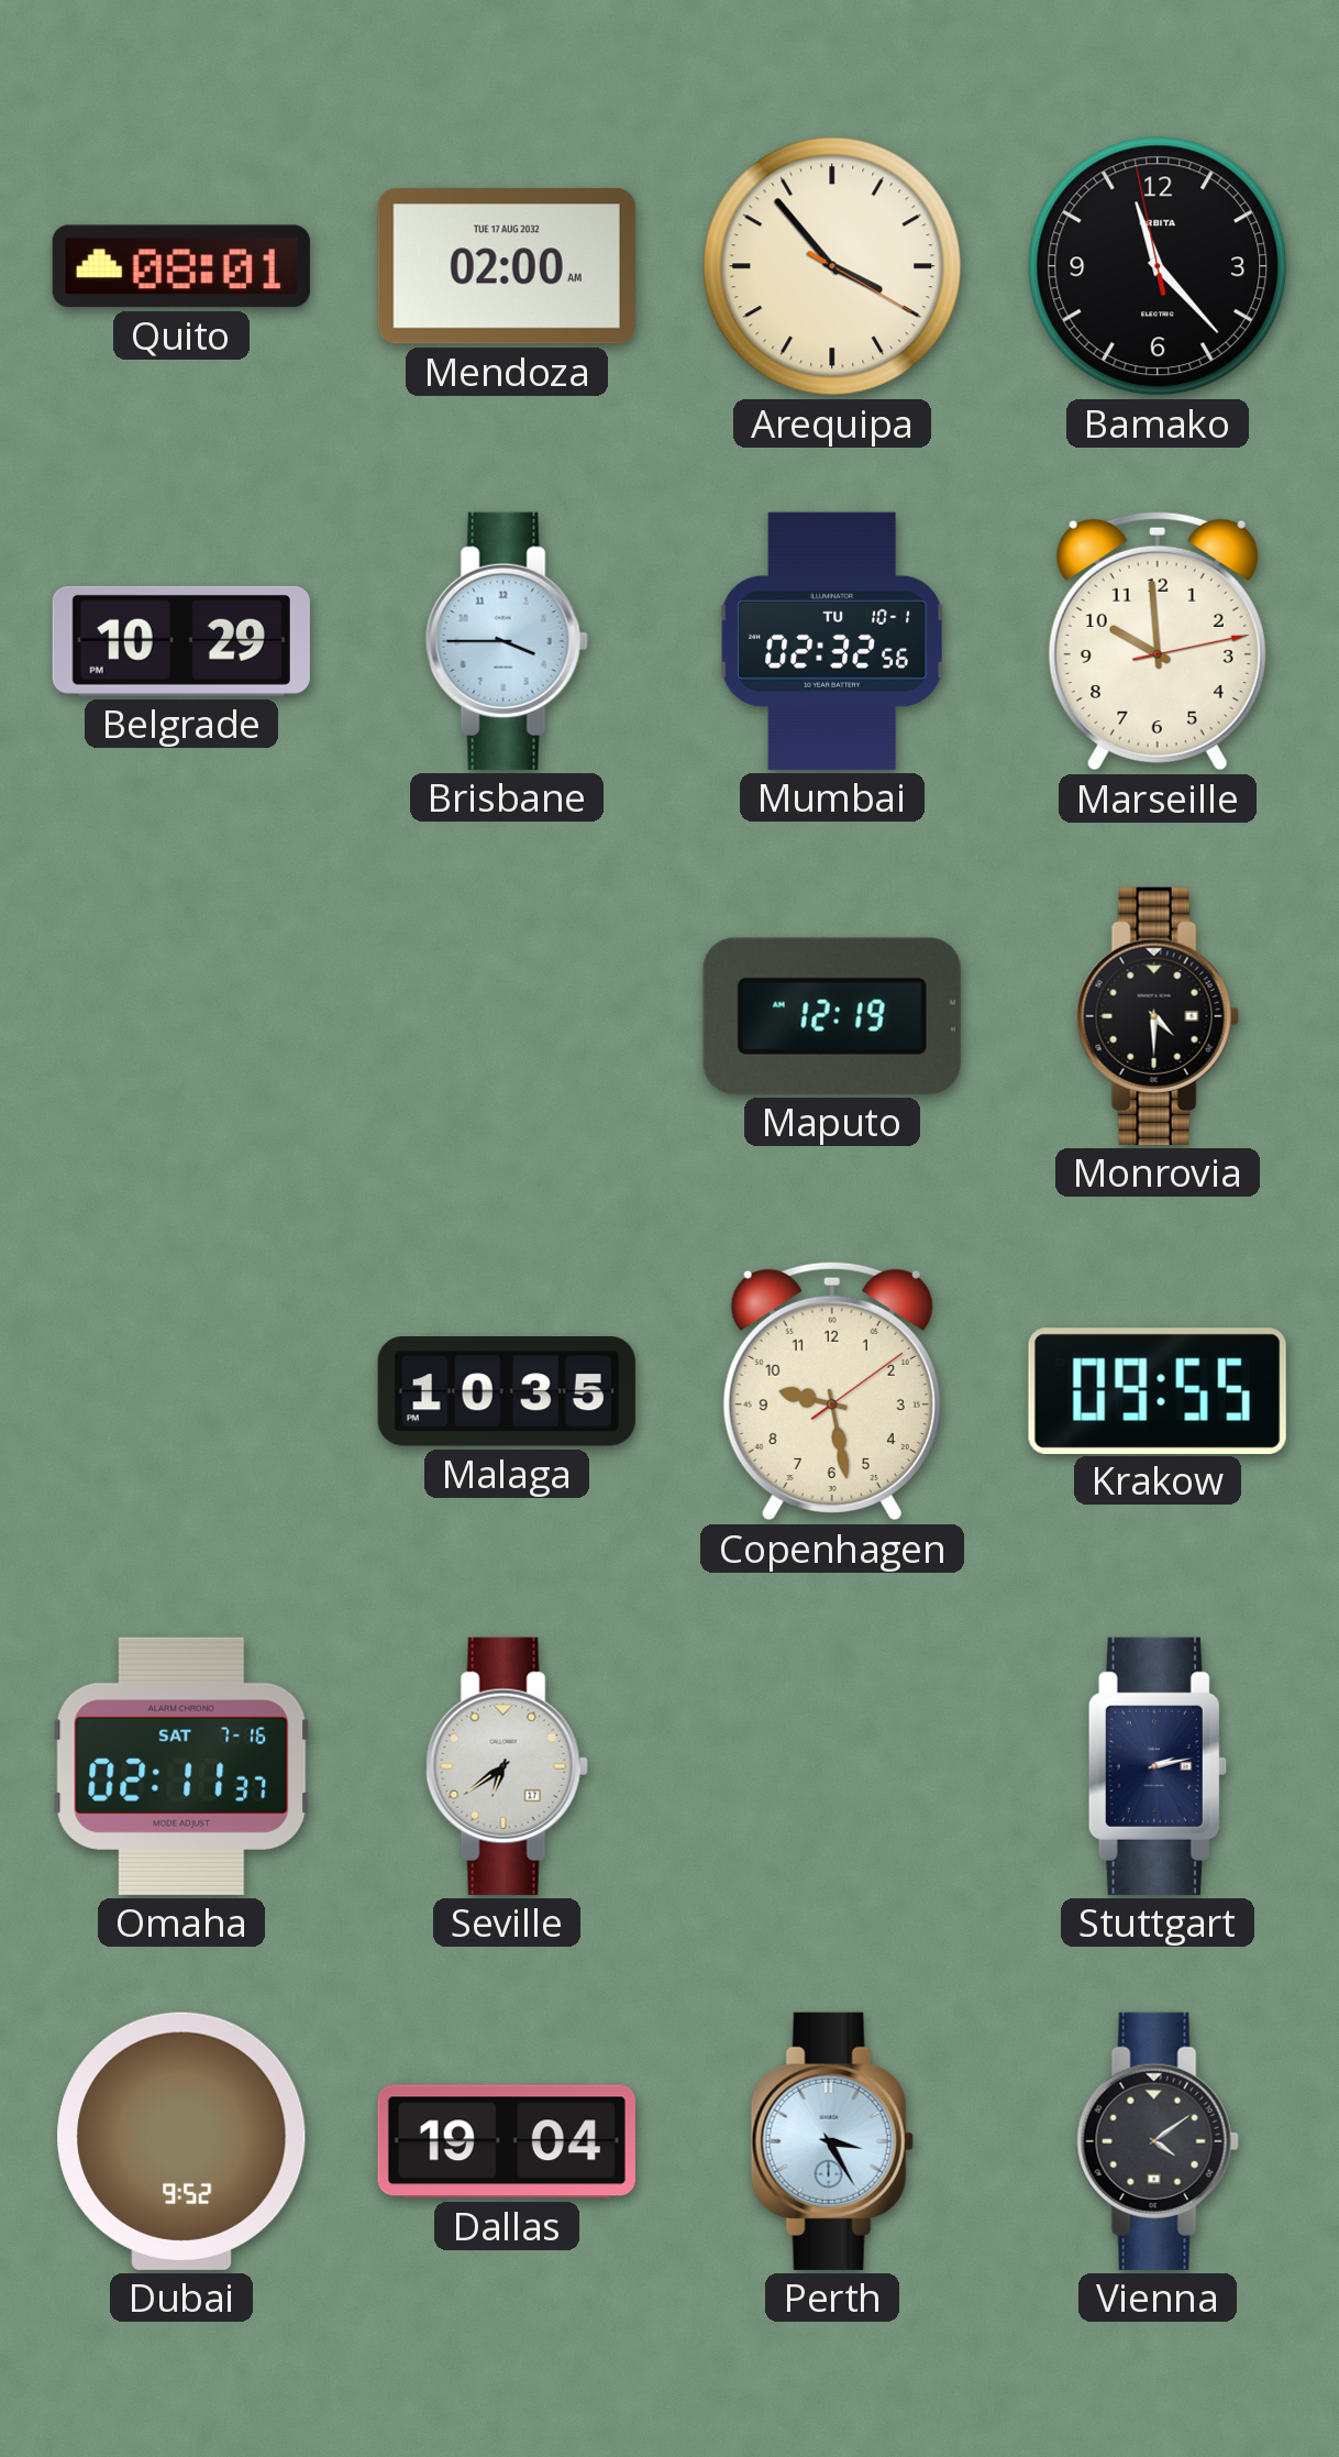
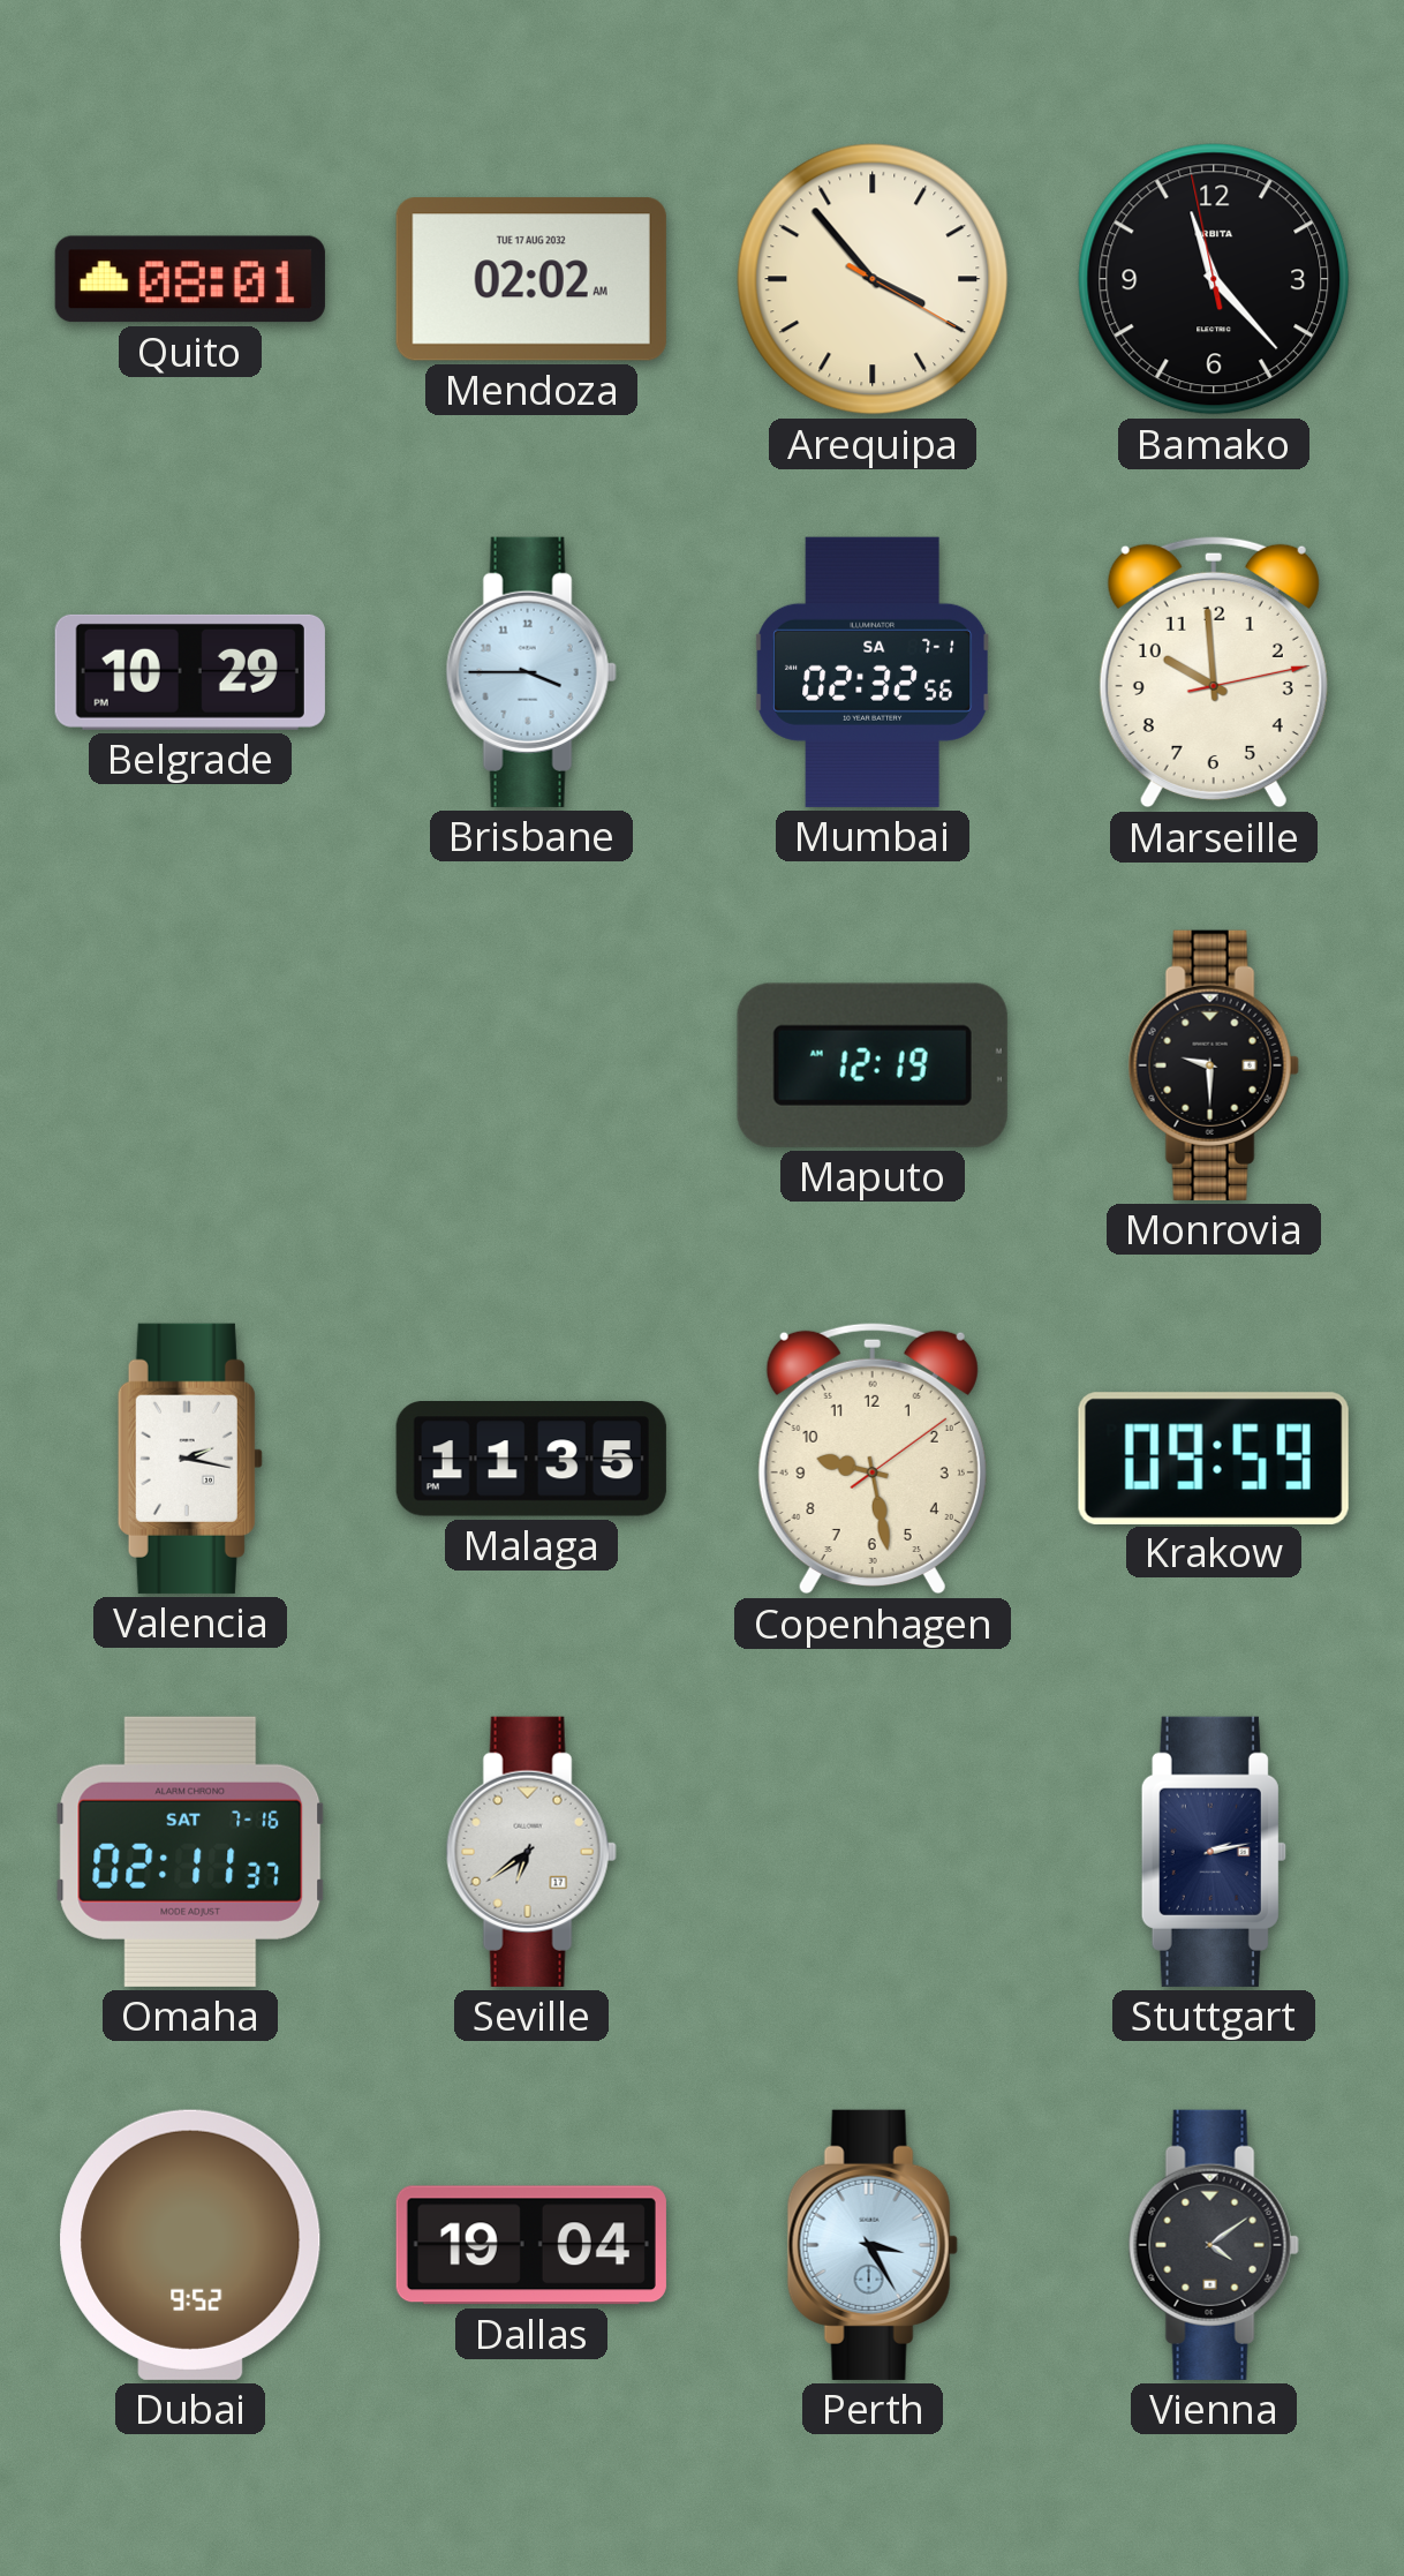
Mendoza: 02:00 -> 02:02 (531, 279)
Mumbai date: TU 10-1 -> SA 7-1 (871, 672)
Monrovia: 4:30 -> 9:30 (1214, 1065)
Valencia: none -> 2:17 (190, 1459)
Malaga: 10:35 -> 11:35 (531, 1459)
Krakow: 09:55 -> 09:59 (1214, 1458)
